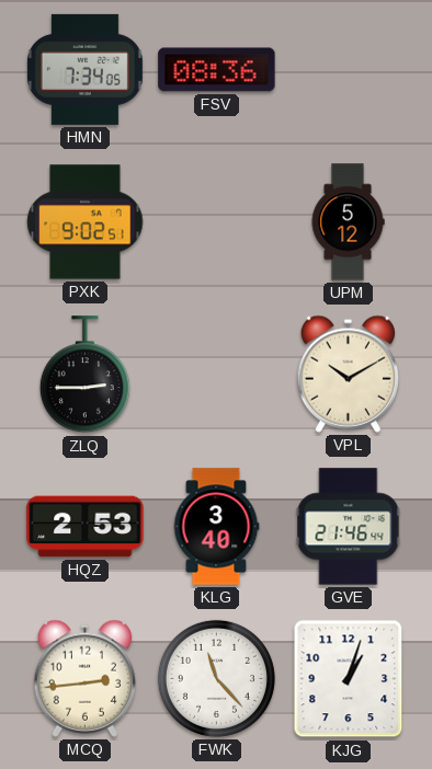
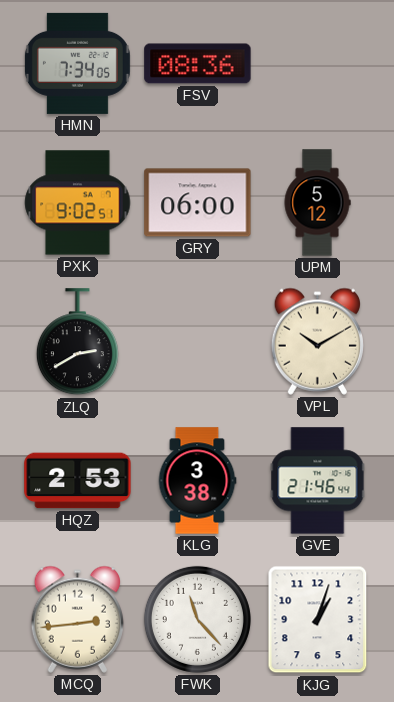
GRY: none -> 06:00 (198, 203)
ZLQ: 2:45 -> 2:40 (77, 342)
KLG: 3:40 -> 3:38 (197, 481)
